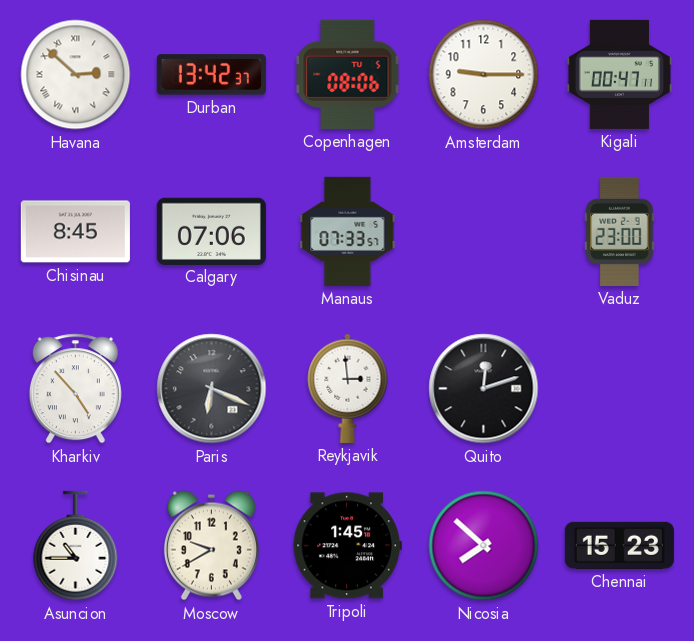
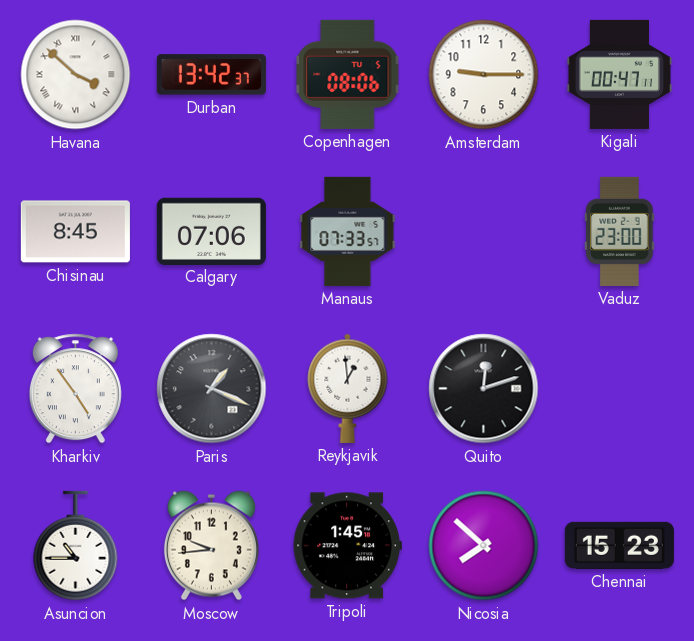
Havana: 2:52 -> 3:52 (76, 75)
Kharkiv: 4:53 -> 4:54 (75, 389)
Paris: 6:19 -> 1:19 (212, 389)
Reykjavik: 2:59 -> 12:59 (348, 388)
Moscow: 9:40 -> 9:44 (211, 546)
